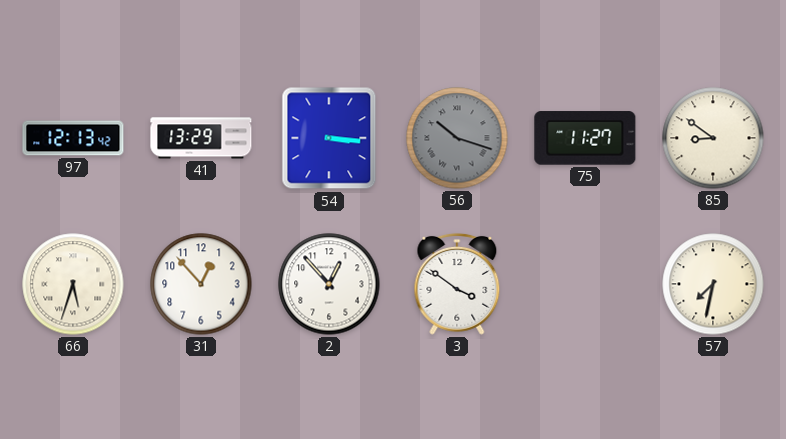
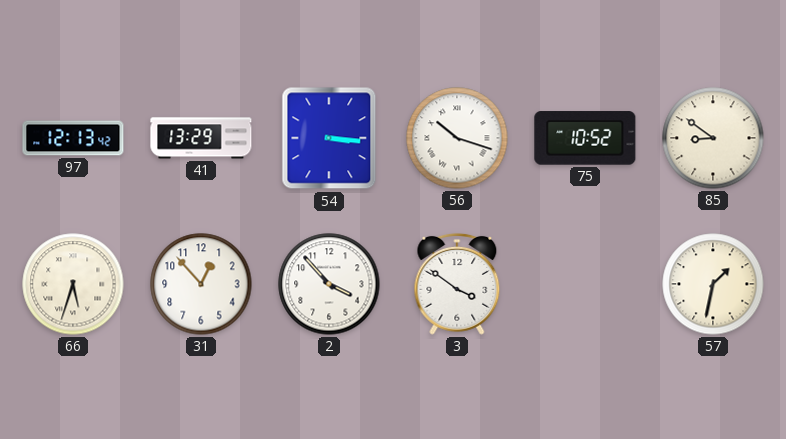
56 dial: grey -> white (457, 138)
75: 11:27 -> 10:52 (585, 138)
2: 12:53 -> 3:53 (329, 284)
57: 7:32 -> 1:32 (713, 284)
